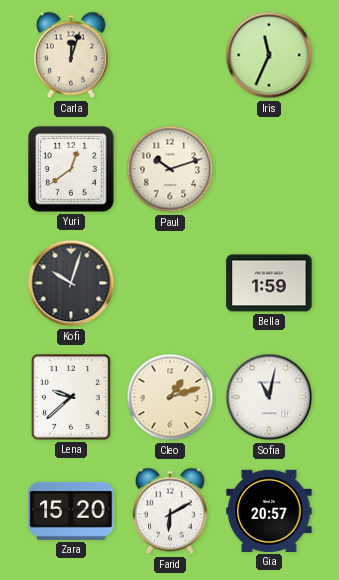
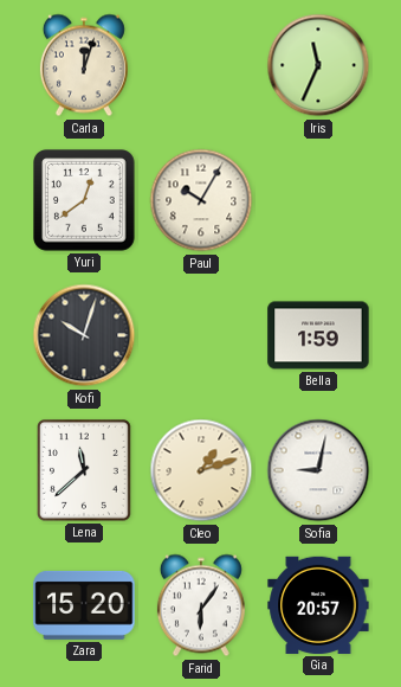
Paul: 10:12 -> 10:05 (201, 200)
Lena: 9:38 -> 11:38 (85, 471)
Sofia: 11:02 -> 9:02 (318, 470)
Farid: 6:10 -> 6:06 (201, 605)
